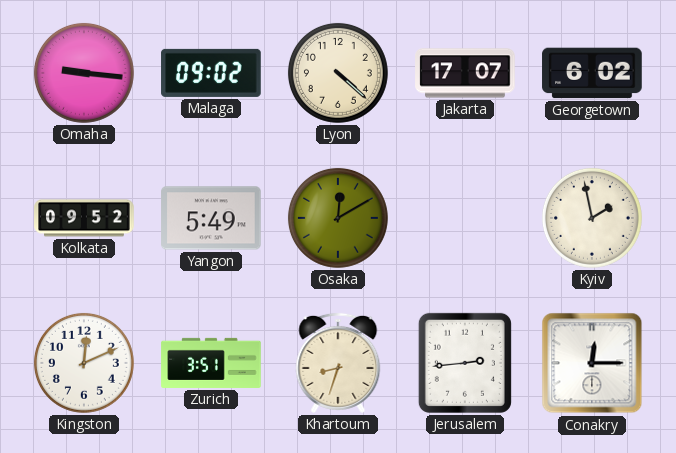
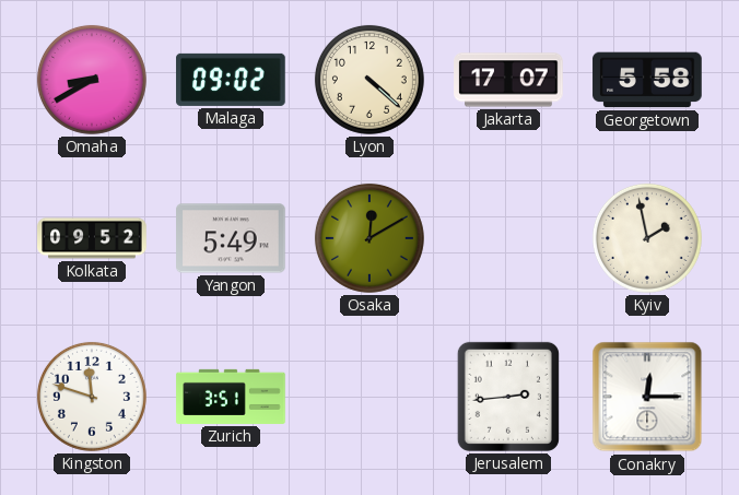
Omaha: 9:16 -> 8:40 (92, 80)
Georgetown: 6:02 -> 5:58 (647, 80)
Kingston: 12:11 -> 11:48 (92, 397)
Khartoum: 8:33 -> none (338, 363)
